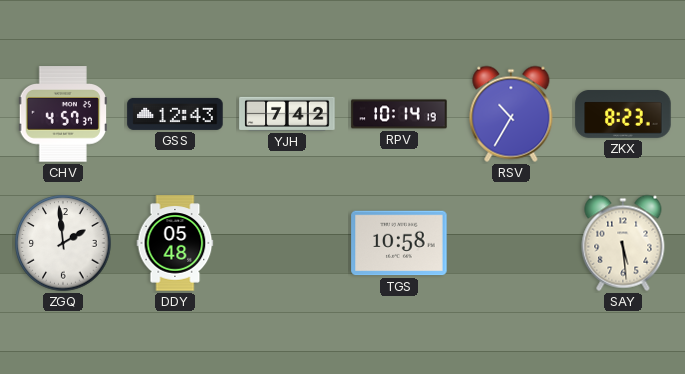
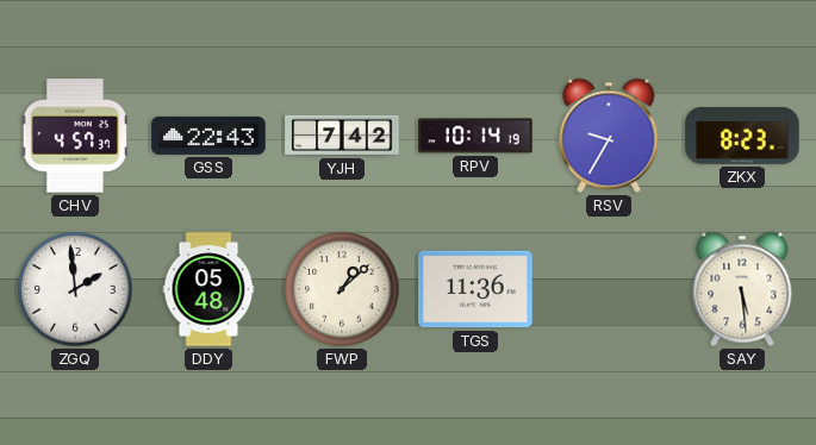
GSS: 12:43 -> 22:43 (208, 136)
RSV: 10:35 -> 9:35 (609, 136)
FWP: none -> 1:08 (342, 289)
TGS: 10:58 -> 11:36 (475, 289)
